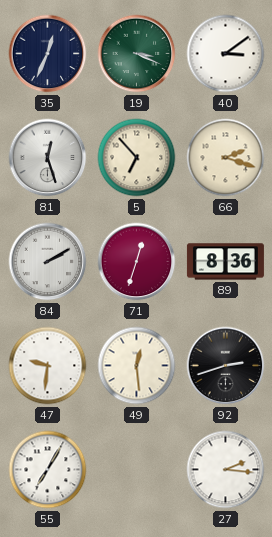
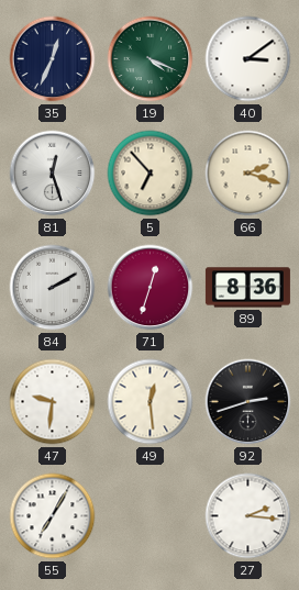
19: 3:19 -> 4:19 (151, 59)
